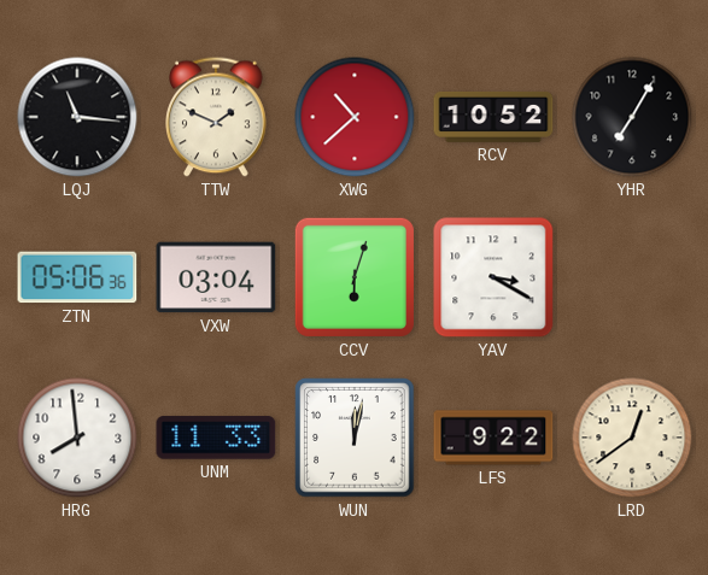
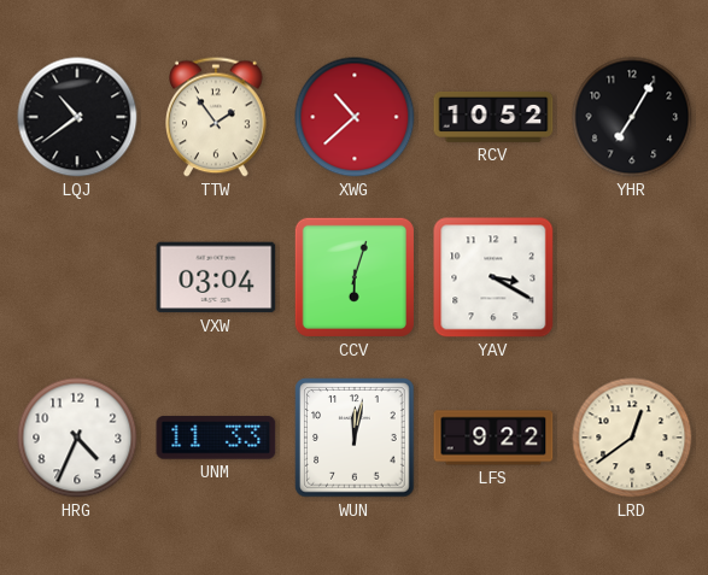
LQJ: 11:16 -> 10:39 (77, 117)
TTW: 1:49 -> 1:54 (217, 117)
ZTN: 05:06 -> none (77, 277)
HRG: 7:59 -> 4:34 (77, 438)
